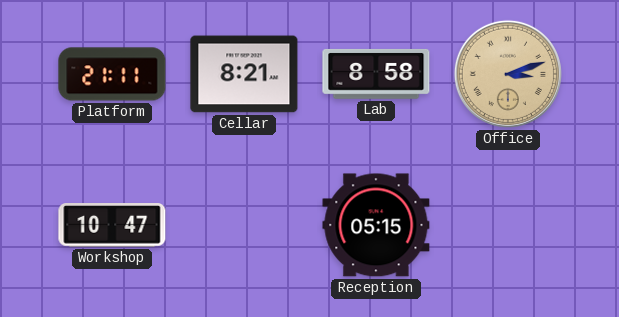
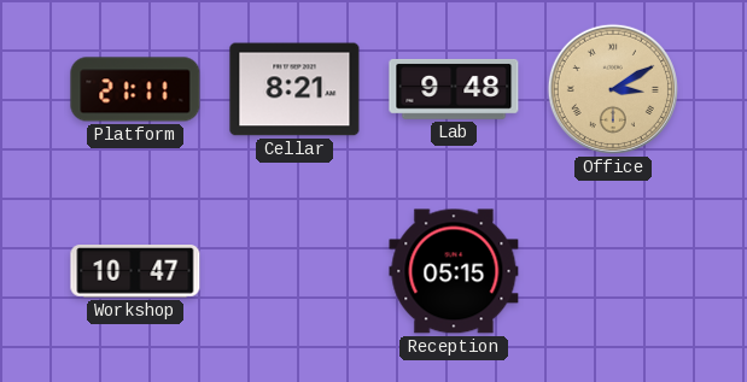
Lab: 8:58 -> 9:48 (454, 89)
Office: 3:12 -> 3:10 (613, 89)
